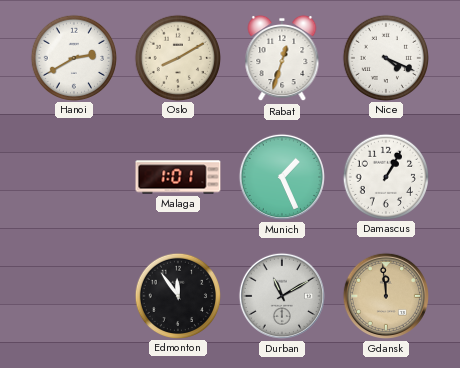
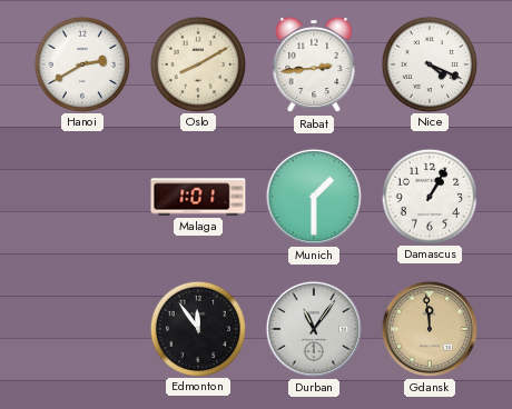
Rabat: 12:33 -> 2:44 (314, 64)
Munich: 1:26 -> 1:30 (314, 197)
Durban: 11:10 -> 11:06 (314, 329)
